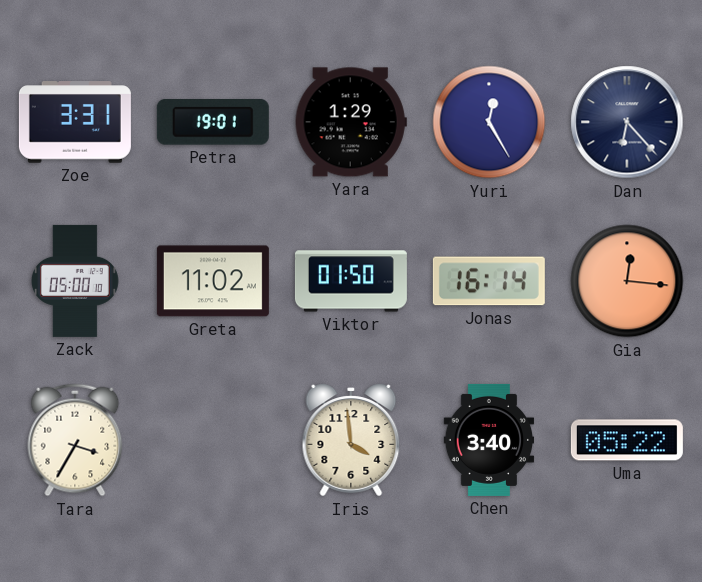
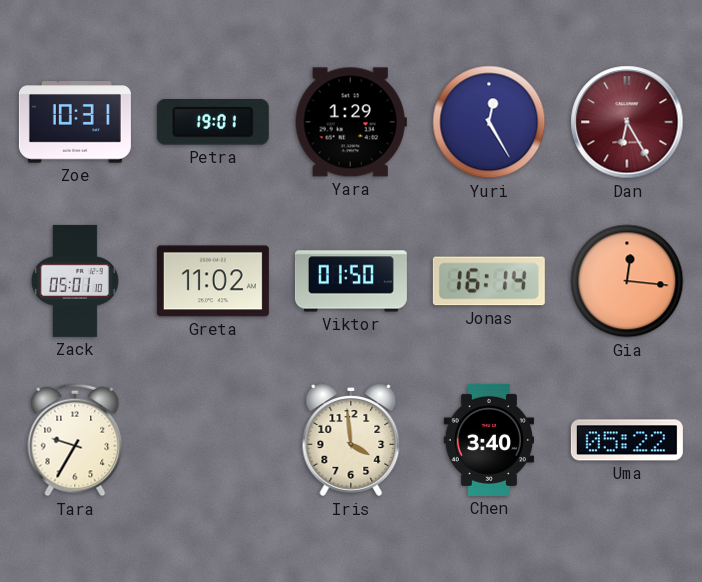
Zoe: 3:31 -> 10:31 (75, 122)
Dan: 6:23 -> 6:25 (627, 122)
Dan dial: navy -> burgundy (627, 122)
Zack: 05:00 -> 05:01 (75, 281)
Tara: 3:35 -> 9:35 (75, 440)
